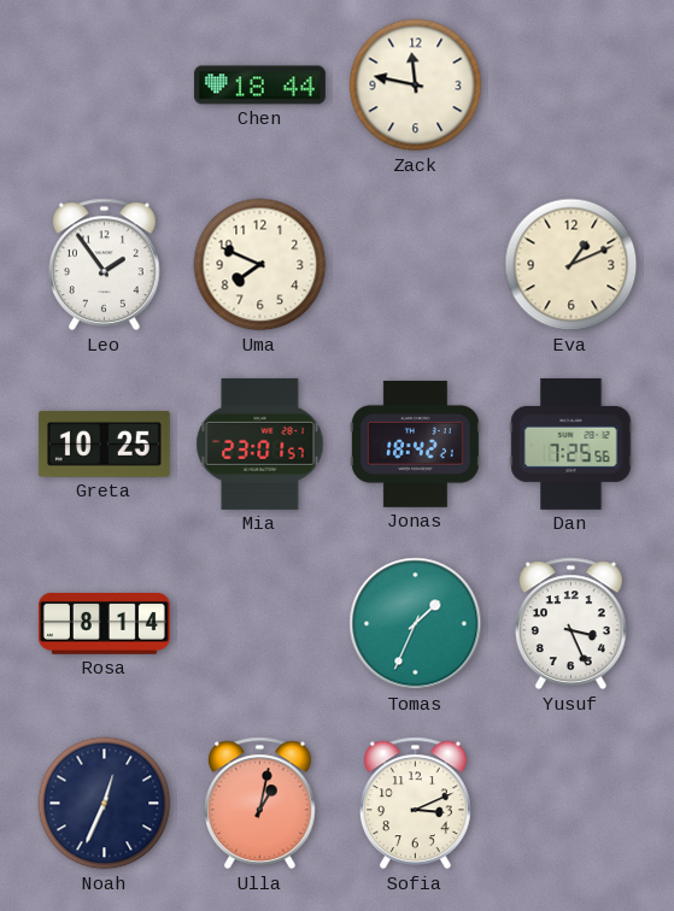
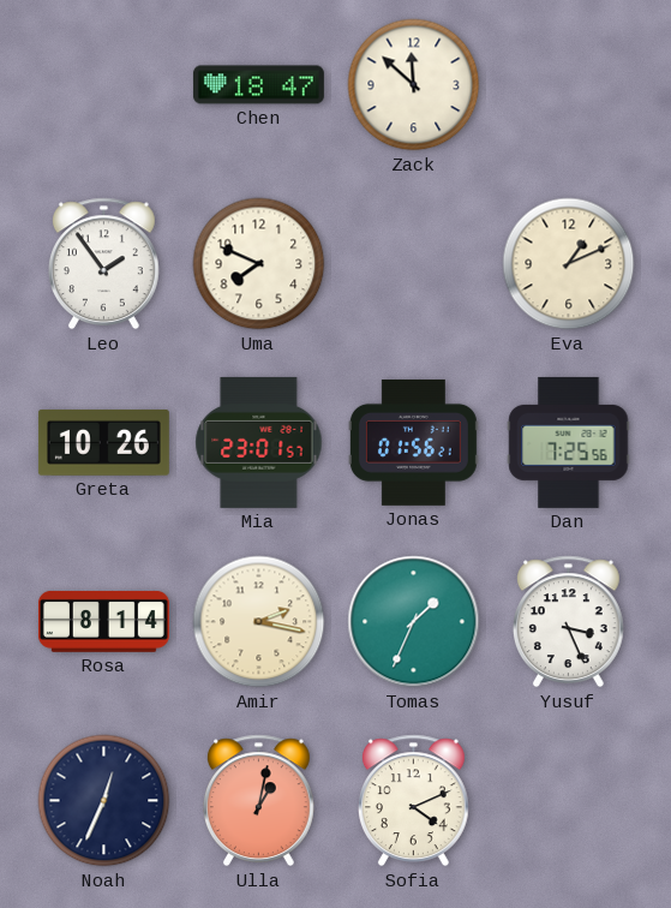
Chen: 18:44 -> 18:47 (258, 85)
Zack: 11:47 -> 11:52 (414, 85)
Greta: 10:25 -> 10:26 (103, 442)
Jonas: 18:42 -> 01:56 (413, 442)
Amir: none -> 2:17 (259, 622)
Sofia: 3:11 -> 4:11 (413, 801)
